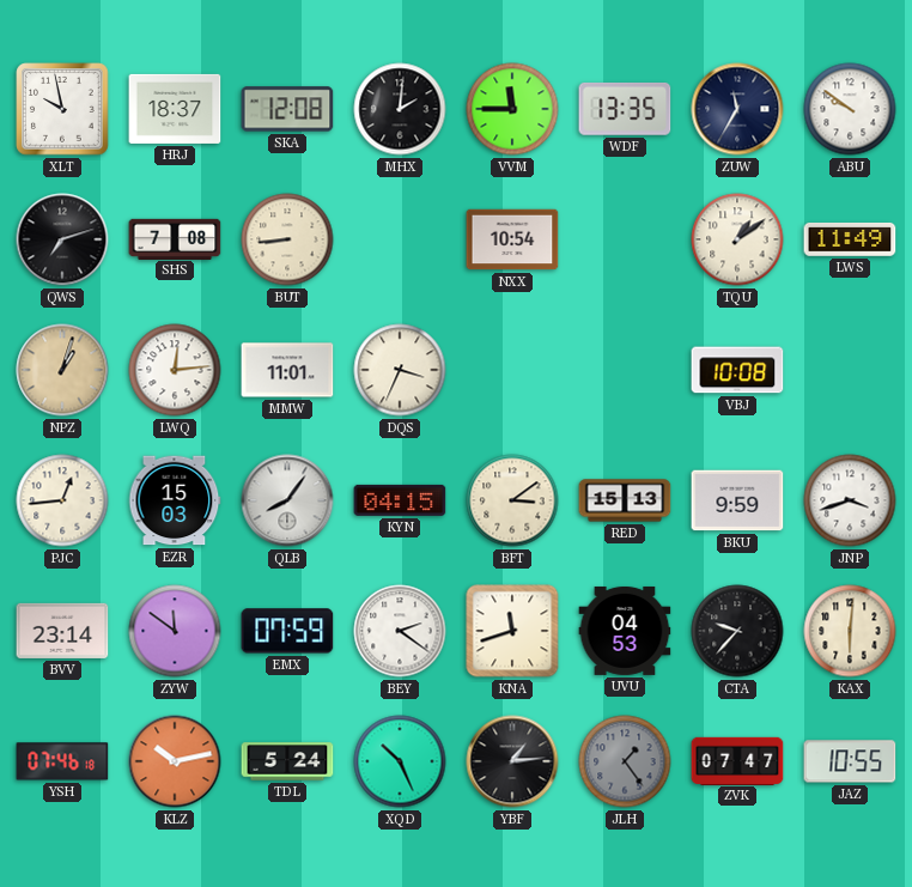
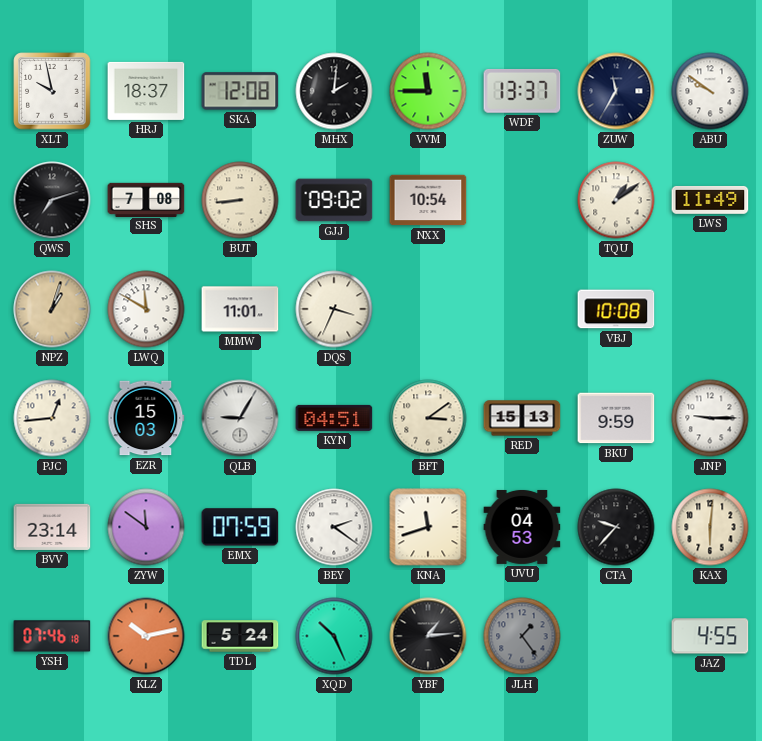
WDF: 13:35 -> 13:37 (522, 91)
GJJ: none -> 09:02 (334, 200)
LWQ: 12:14 -> 11:50 (146, 309)
QLB: 8:06 -> 9:05 (240, 418)
KYN: 04:15 -> 04:51 (334, 418)
JNP: 3:42 -> 9:15 (710, 418)
ZVK: 07:47 -> none (737, 760)
JAZ: 10:55 -> 4:55 (710, 636)
